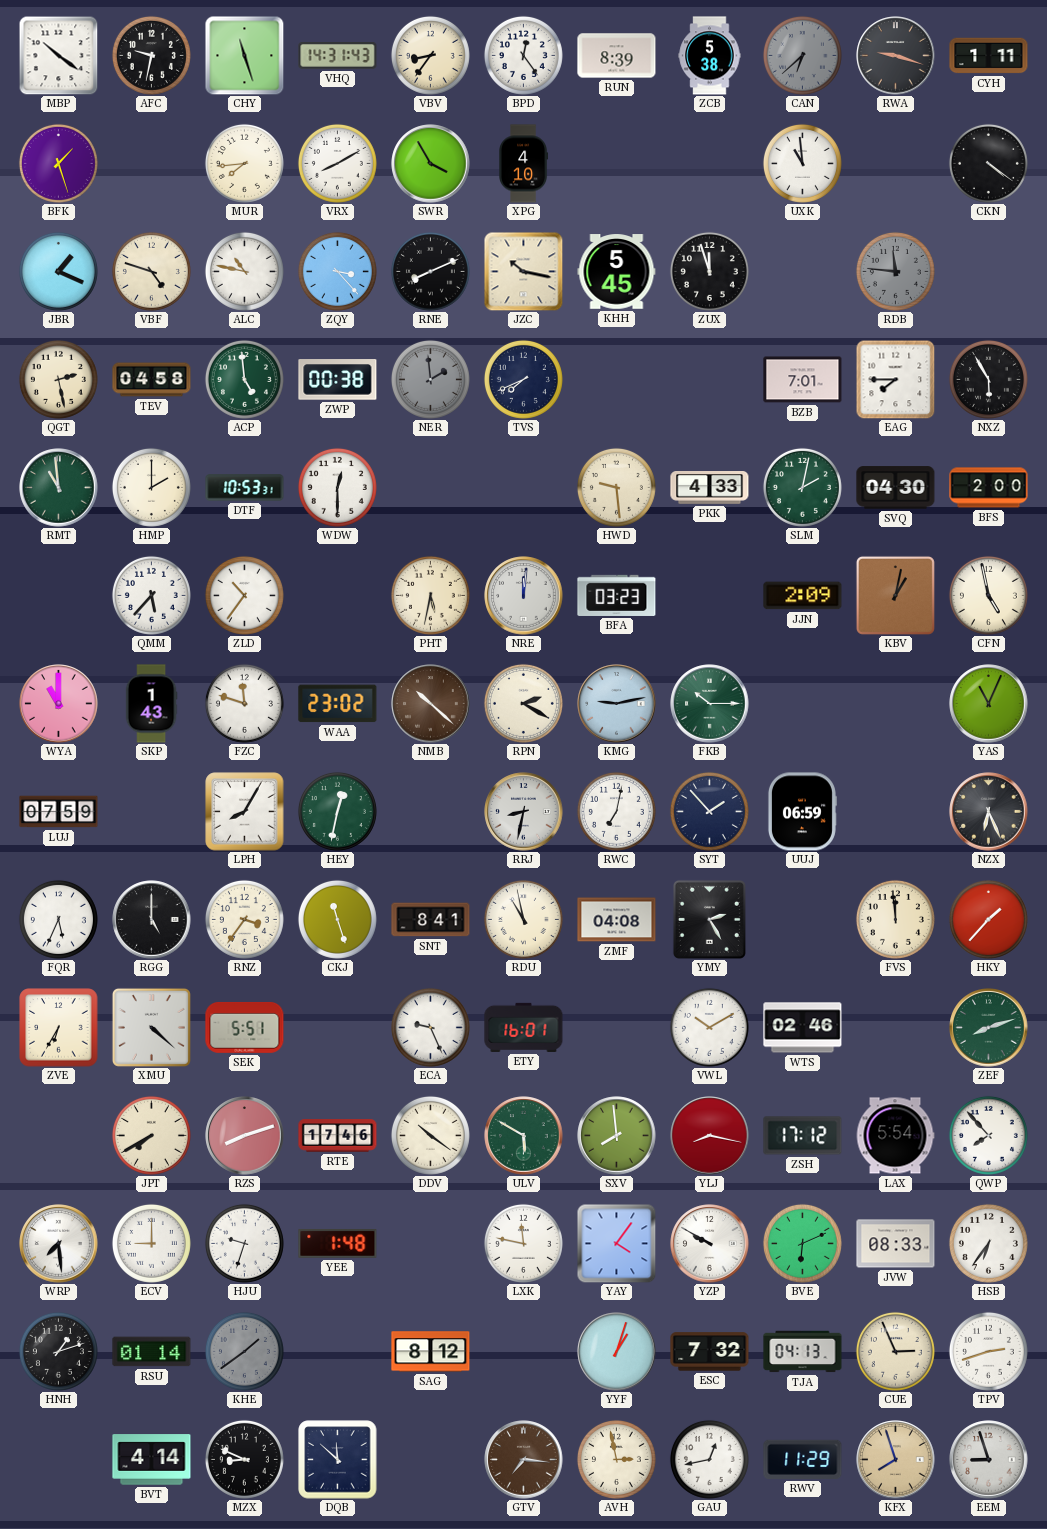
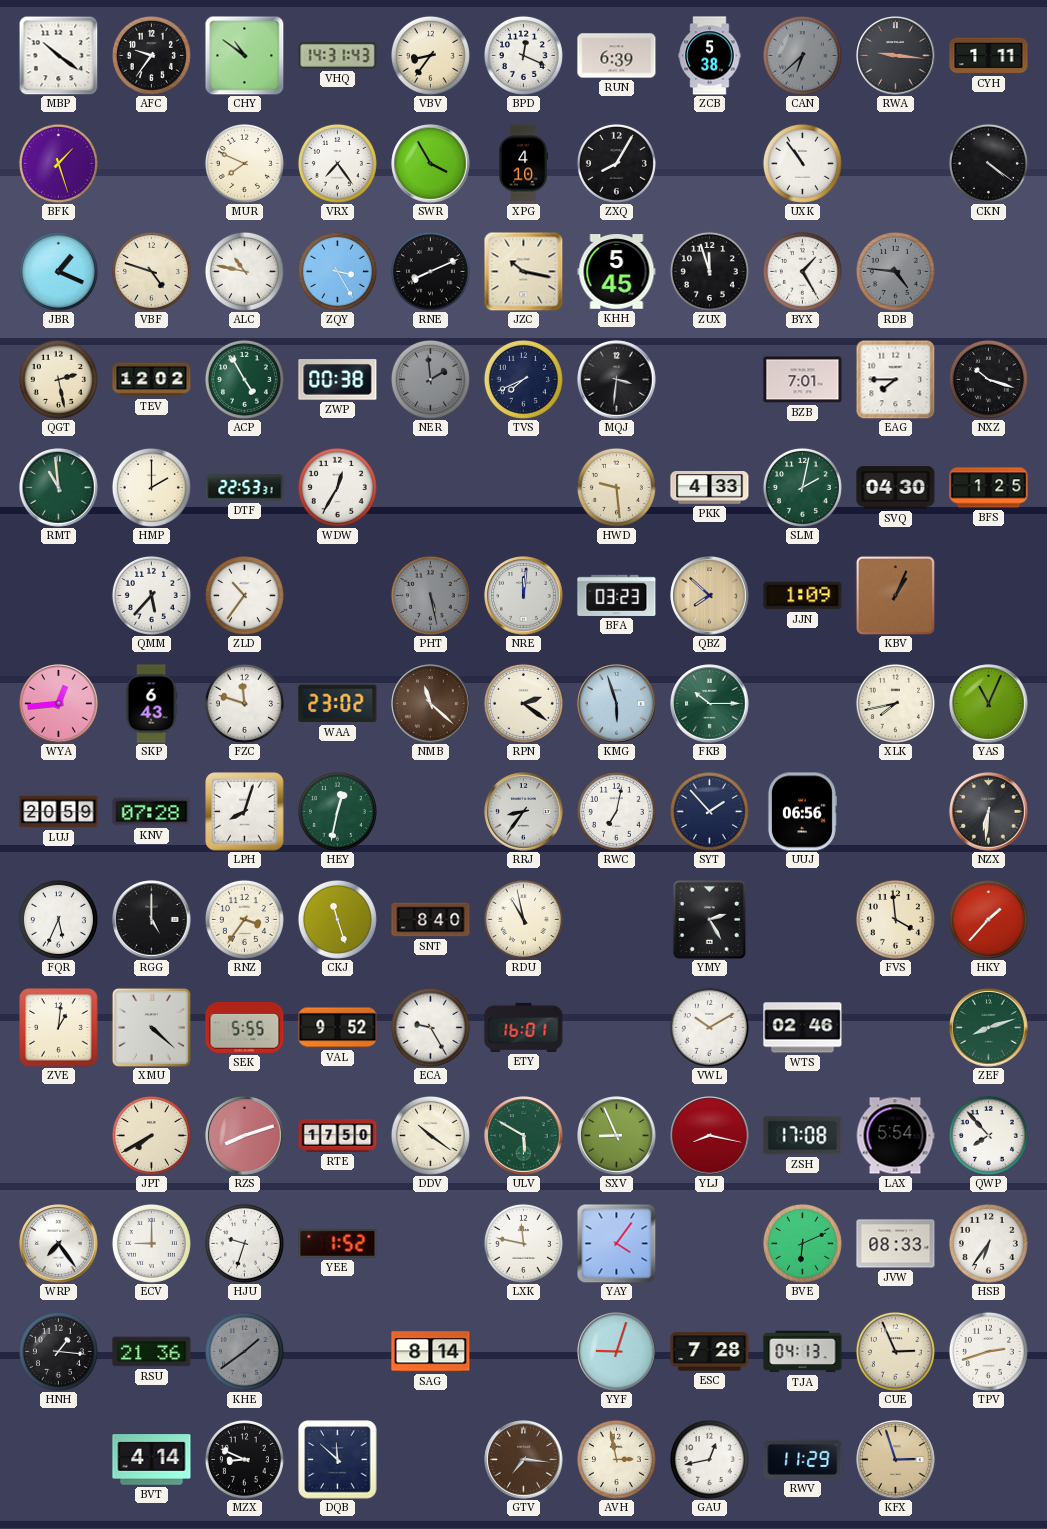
AFC: 9:32 -> 9:36 (151, 55)
CHY: 11:27 -> 10:51 (244, 55)
BPD: 12:24 -> 12:19 (523, 55)
RUN: 8:39 -> 6:39 (617, 56)
RWA: 9:18 -> 9:16 (896, 56)
MUR: 7:44 -> 7:49 (244, 163)
VRX: 8:10 -> 7:24 (337, 163)
ZXQ: none -> 8:05 (616, 163)
UXK: 10:59 -> 10:54 (802, 163)
ZQY: 3:23 -> 3:25 (337, 271)
BYX: none -> 1:25 (802, 271)
RDB: 11:46 -> 4:46 (895, 271)
TEV: 04:58 -> 12:02 (152, 380)
ACP: 4:59 -> 4:55 (244, 379)
MQJ: none -> 3:31 (617, 380)
NXZ: 5:55 -> 10:18 (988, 379)
DTF: 10:53 -> 22:53 (245, 488)
WDW: 12:30 -> 12:35 (337, 487)
BFS: 2:00 -> 1:25 (989, 488)
PHT: 5:32 -> 5:28 (430, 595)
PHT dial: cream -> grey (430, 595)
QBZ: none -> 7:52 (710, 596)
JJN: 2:09 -> 1:09 (803, 596)
KBV: 1:02 -> 1:04 (895, 595)
CFN: 4:58 -> none (988, 595)
WYA: 11:00 -> 12:44 (59, 704)
SKP: 1:43 -> 6:43 (151, 704)
NMB: 10:22 -> 11:22 (431, 704)
RPN: 2:20 -> 2:21 (523, 703)
KMG: 9:13 -> 5:57 (617, 704)
XLK: none -> 7:43 (895, 703)
LUJ: 07:59 -> 20:59 (59, 812)
KNV: none -> 07:28 (152, 812)
LPH: 8:05 -> 8:03 (245, 812)
RRJ: 8:32 -> 8:36 (524, 812)
UUJ: 06:59 -> 06:56 (802, 812)
NZX: 6:26 -> 6:31 (989, 812)
SNT: 8:41 -> 8:40 (431, 920)
ZMF: 04:08 -> none (617, 920)
FVS: 11:59 -> 3:59 (895, 919)
ZVE: 6:35 -> 1:01 (59, 1028)
SEK: 5:51 -> 5:55 (245, 1027)
VAL: none -> 9:52 (338, 1028)
ECA: 9:26 -> 9:25 (430, 1027)
RTE: 17:46 -> 17:50 (338, 1136)
SXV: 7:59 -> 8:56 (617, 1136)
ZSH: 17:12 -> 17:08 (803, 1136)
WRP: 7:29 -> 7:24 (59, 1244)
YEE: 1:48 -> 1:52 (338, 1243)
YZP: 9:50 -> none (710, 1244)
HNH: 1:12 -> 1:16 (58, 1351)
RSU: 01:14 -> 21:36 (152, 1352)
SAG: 8:12 -> 8:14 (431, 1352)
YYF: 1:03 -> 9:03 (617, 1352)
ESC: 7:32 -> 7:28 (710, 1352)
KFX: 7:57 -> 2:57 (896, 1460)
EEM: 8:57 -> none (989, 1460)
